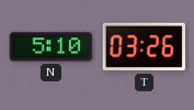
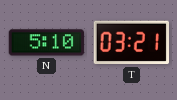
T: 03:26 -> 03:21 (131, 43)
